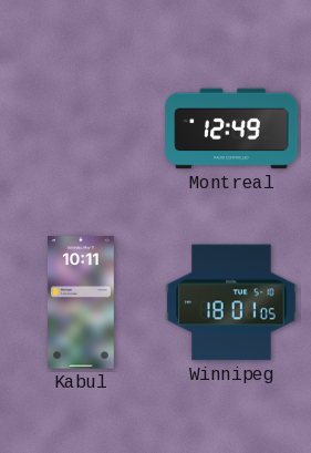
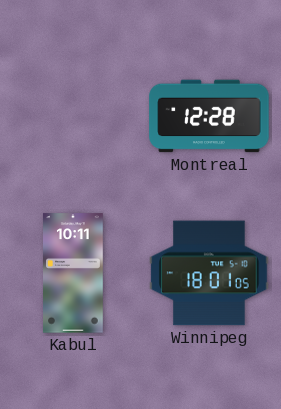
Montreal: 12:49 -> 12:28 (209, 116)
